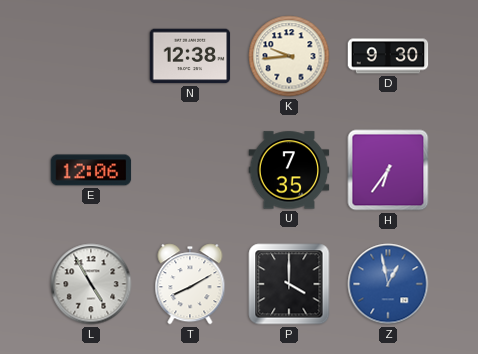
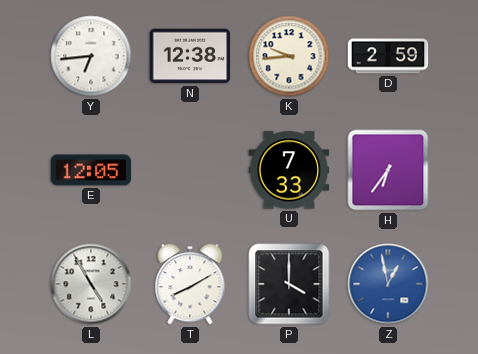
Y: none -> 6:44 (91, 56)
D: 9:30 -> 2:59 (388, 56)
E: 12:06 -> 12:05 (91, 170)
U: 7:35 -> 7:33 (289, 170)
